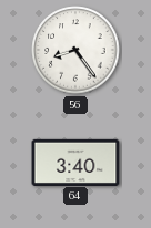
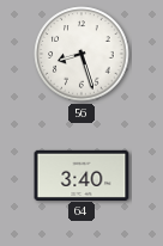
56: 8:24 -> 8:27 (81, 54)
